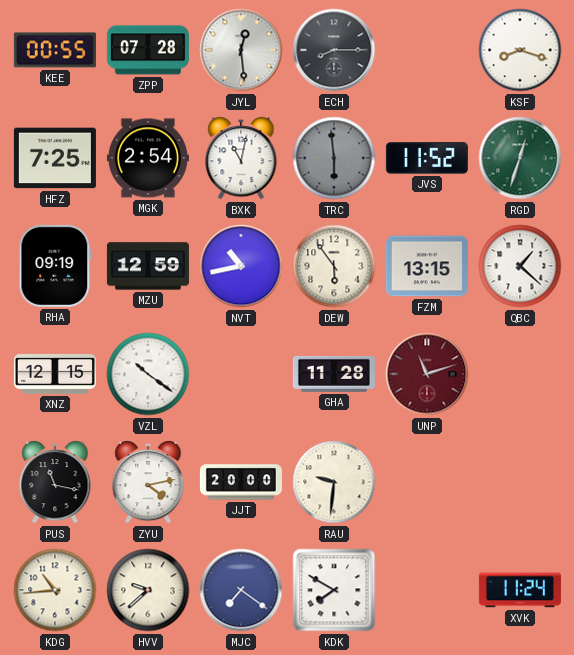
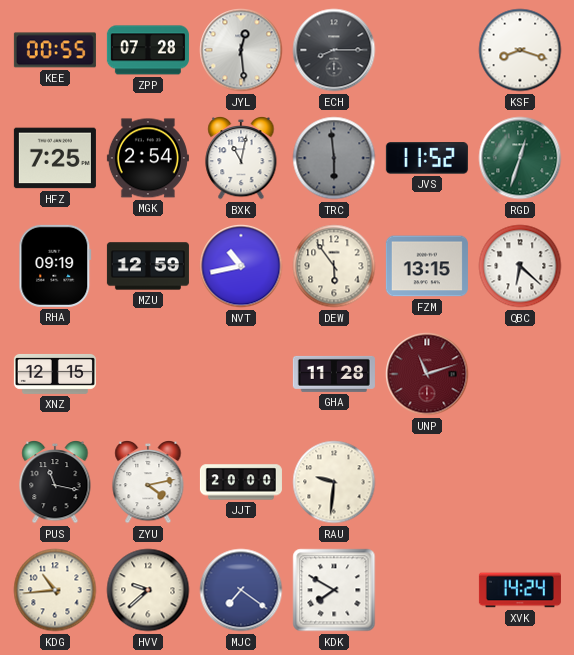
QBC: 1:22 -> 6:22 (520, 266)
VZL: 10:21 -> none (148, 374)
XVK: 11:24 -> 14:24 (520, 590)
